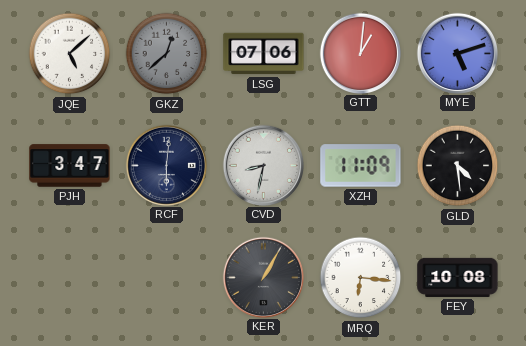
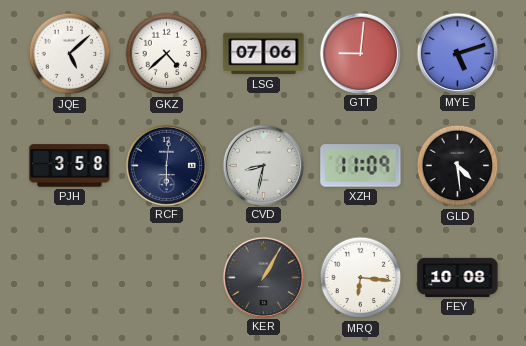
GKZ: 12:38 -> 4:38 (167, 54)
GKZ dial: grey -> white (167, 54)
GTT: 1:01 -> 9:01 (360, 53)
PJH: 3:47 -> 3:58 (70, 166)
